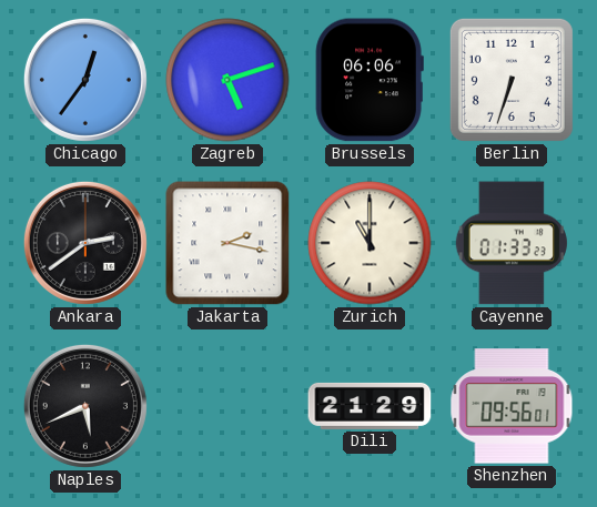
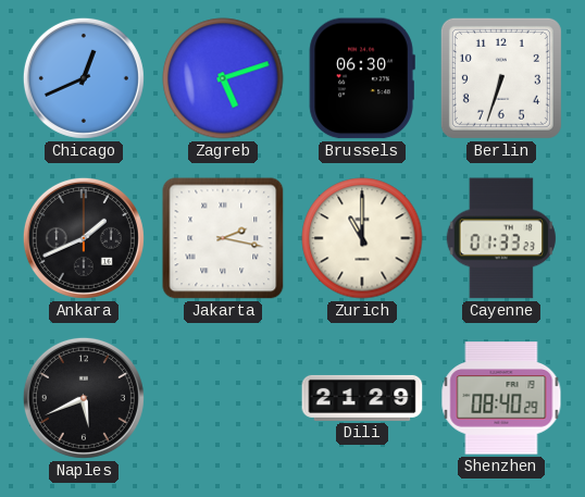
Chicago: 12:36 -> 12:41 (84, 78)
Brussels: 06:06 -> 06:30 (362, 78)
Ankara: 2:39 -> 1:41 (84, 238)
Shenzhen: 09:56 -> 08:40 (501, 398)
